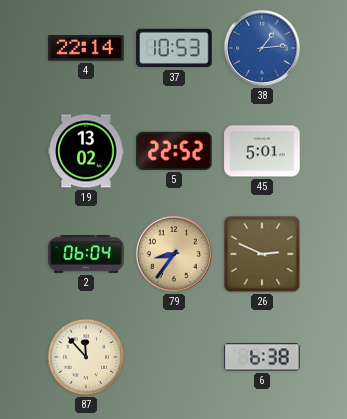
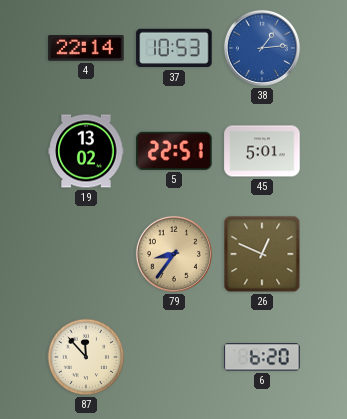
5: 22:52 -> 22:51 (174, 151)
2: 06:04 -> none (86, 254)
26: 2:49 -> 12:49 (262, 254)
6: 6:38 -> 6:20 (262, 357)
